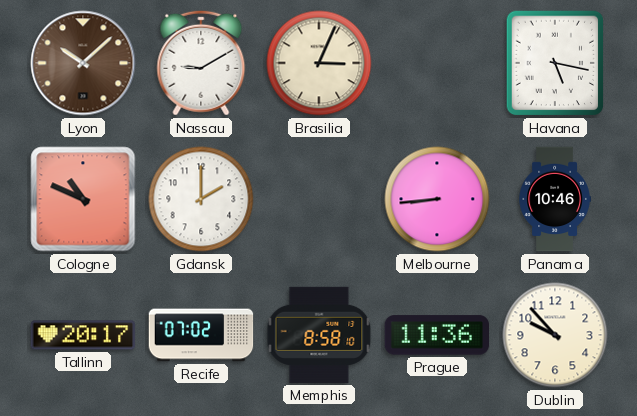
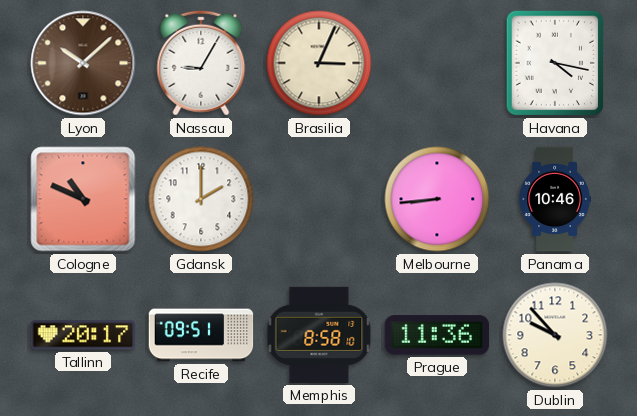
Nassau: 9:10 -> 9:05 (201, 63)
Havana: 5:17 -> 4:17 (555, 63)
Recife: 07:02 -> 09:51 (201, 335)
